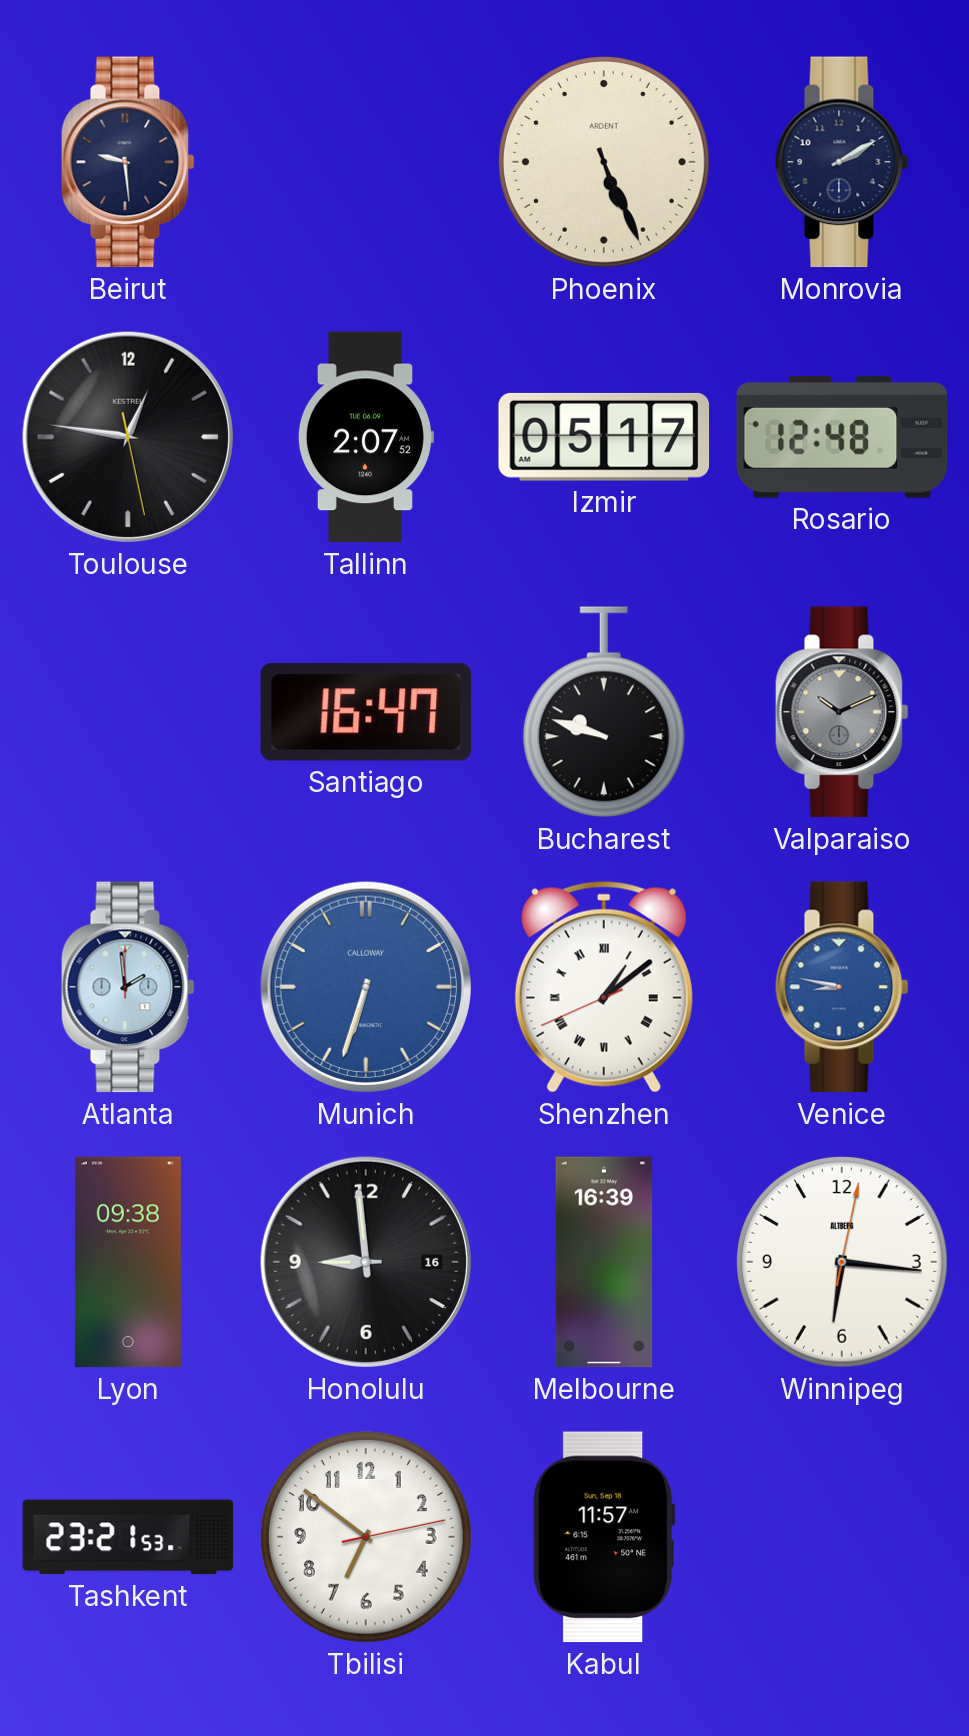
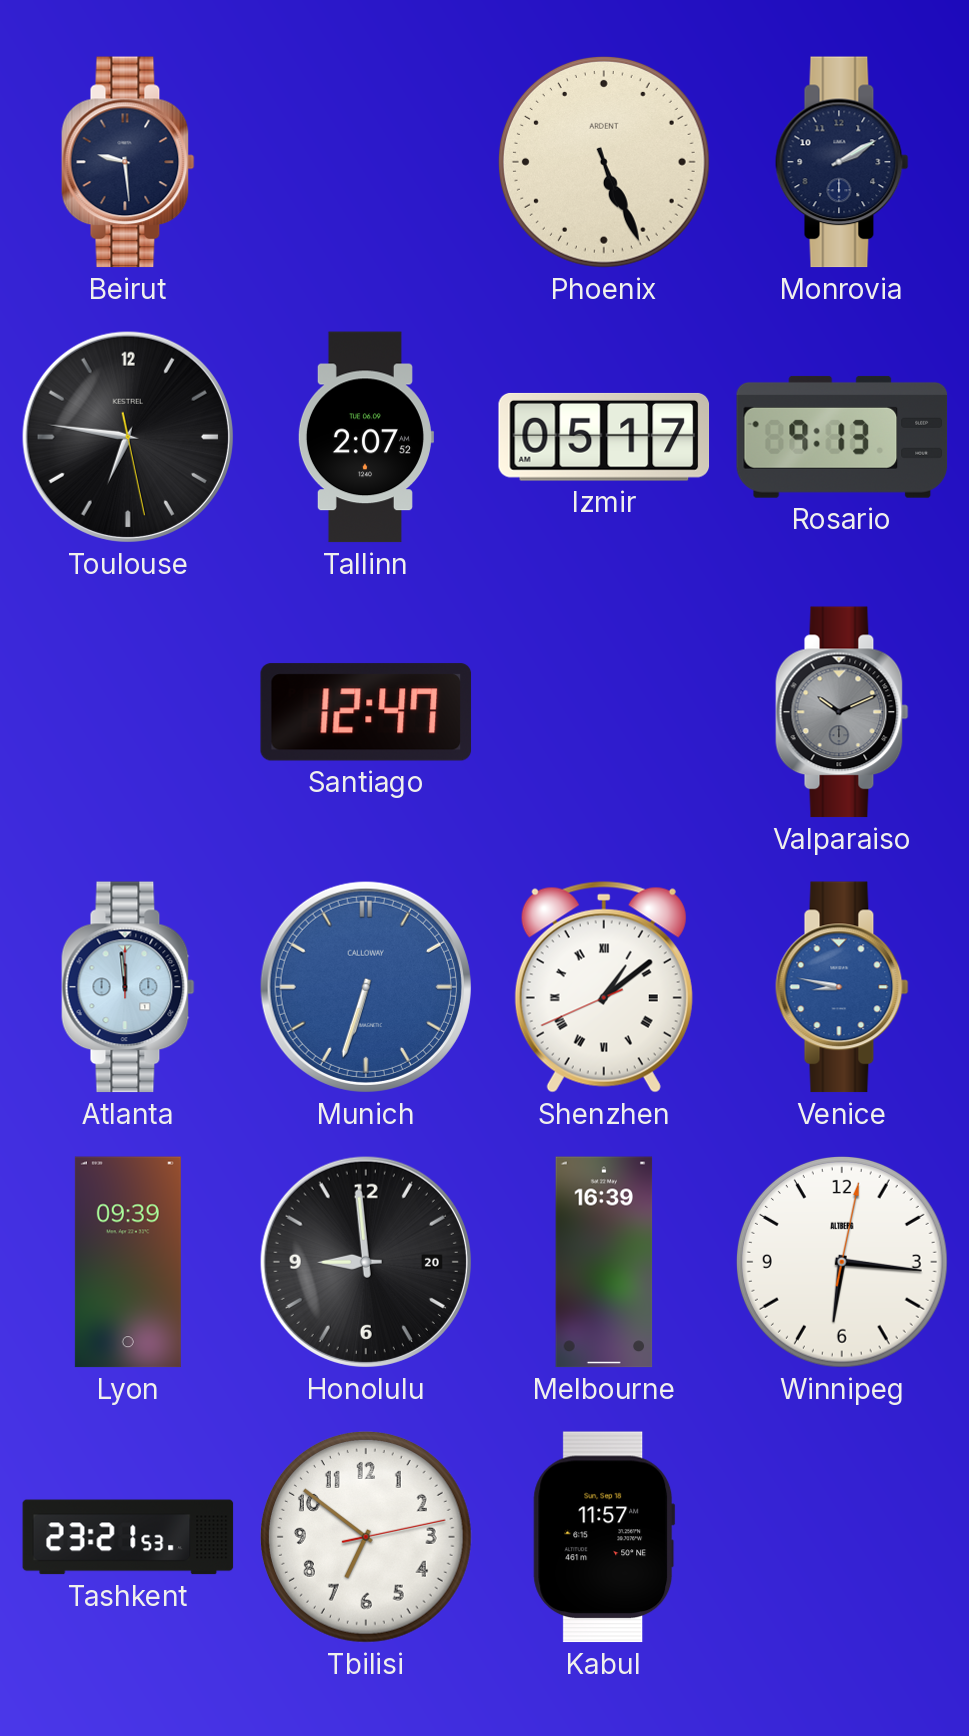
Toulouse: 12:46 -> 6:46 (128, 437)
Rosario: 12:48 -> 9:13 (842, 437)
Santiago: 16:47 -> 12:47 (366, 712)
Bucharest: 9:48 -> none (604, 712)
Atlanta: 1:59 -> 11:59 (128, 987)
Lyon: 09:38 -> 09:39 (128, 1262)
Honolulu date: 16 -> 20 (366, 1262)
